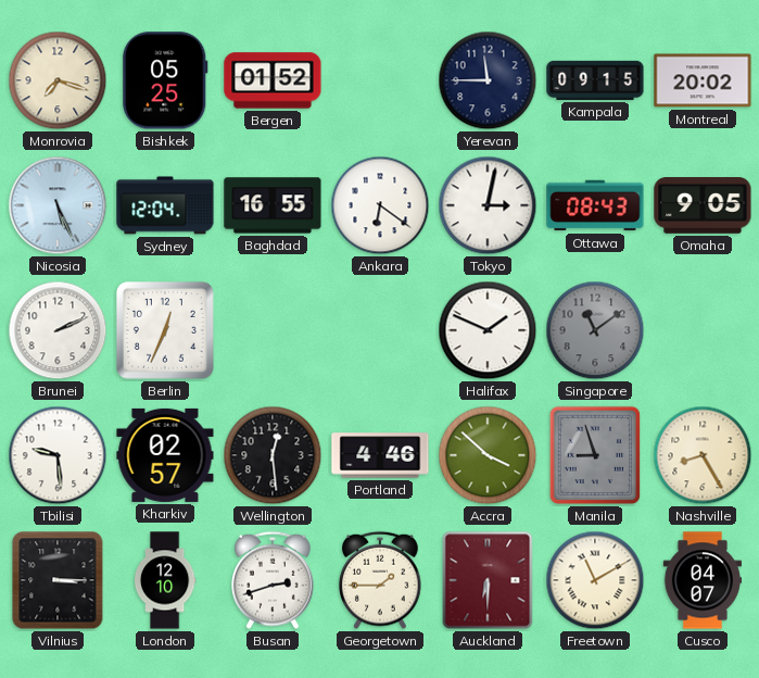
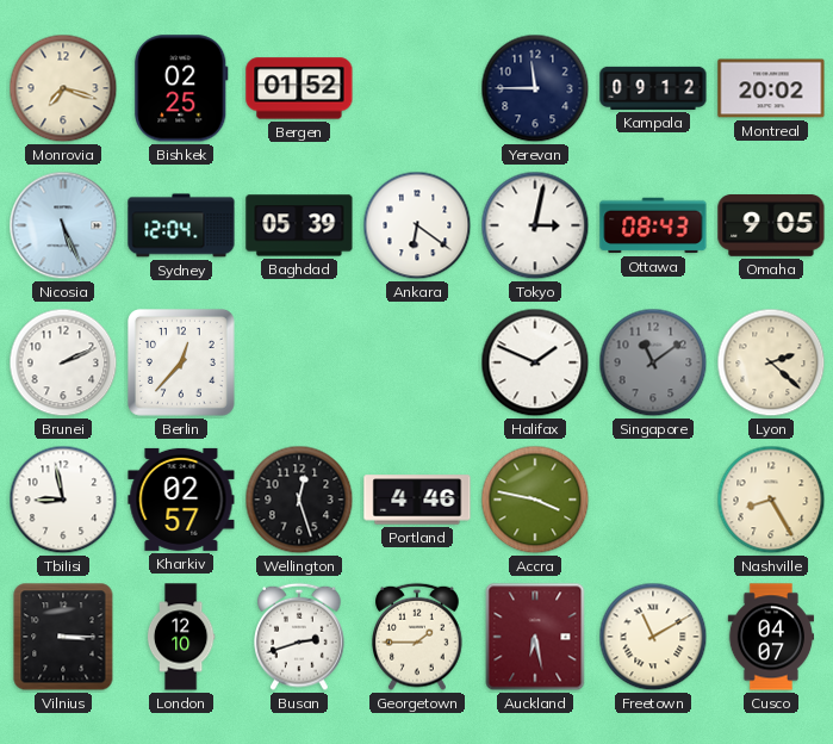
Bishkek: 05:25 -> 02:25 (181, 88)
Kampala: 09:15 -> 09:12 (653, 88)
Baghdad: 16:55 -> 05:39 (299, 225)
Berlin: 12:34 -> 12:37 (182, 364)
Lyon: none -> 2:22 (771, 362)
Tbilisi: 9:29 -> 8:58 (63, 500)
Wellington: 12:29 -> 12:27 (299, 500)
Accra: 3:52 -> 3:47 (535, 500)
Manila: 8:57 -> none (595, 455)
Auckland: 6:30 -> 6:28 (535, 637)
